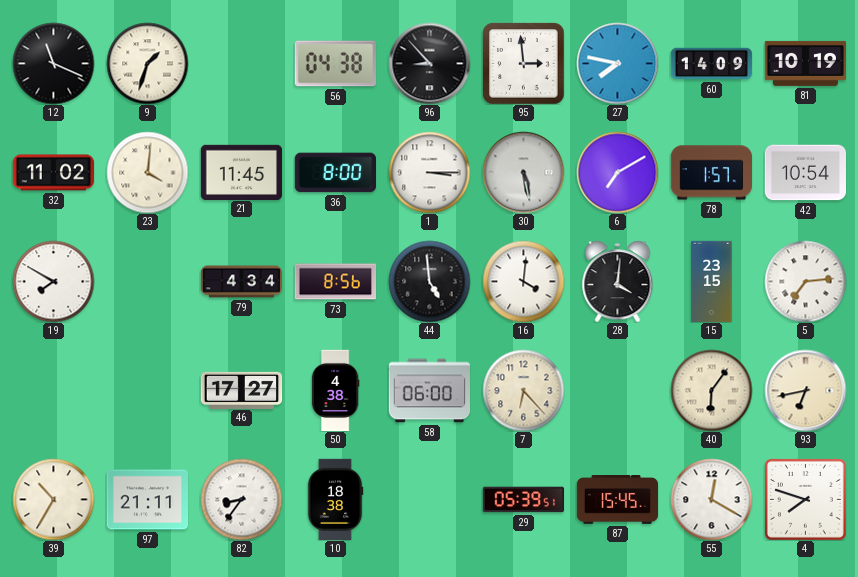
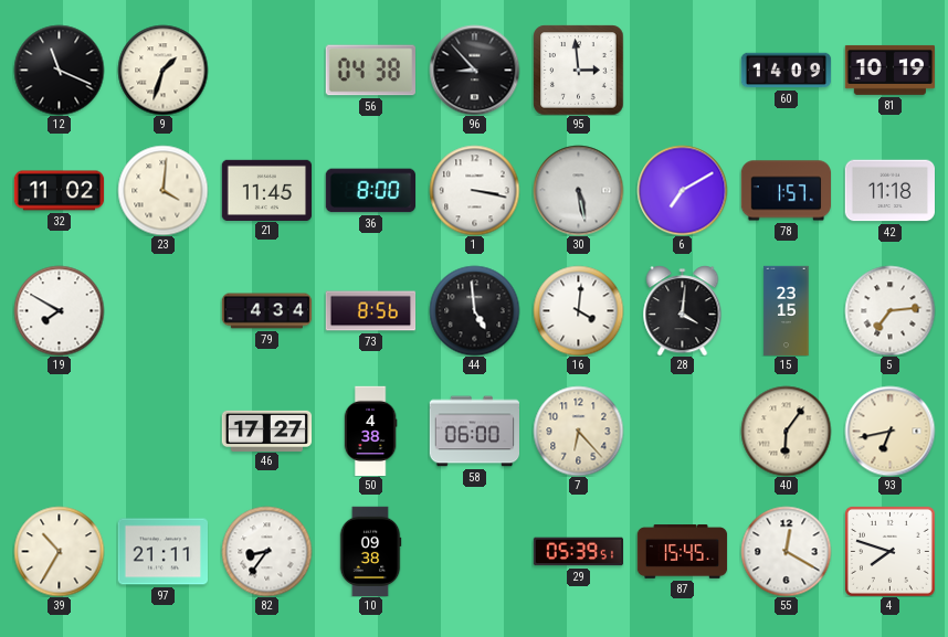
27: 7:47 -> none (617, 63)
1: 3:15 -> 3:17 (474, 190)
42: 10:54 -> 11:18 (889, 191)
10: 18:38 -> 09:38 (370, 551)
